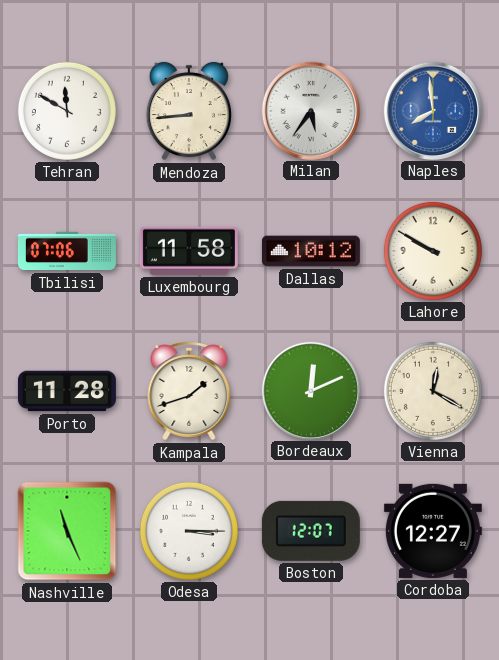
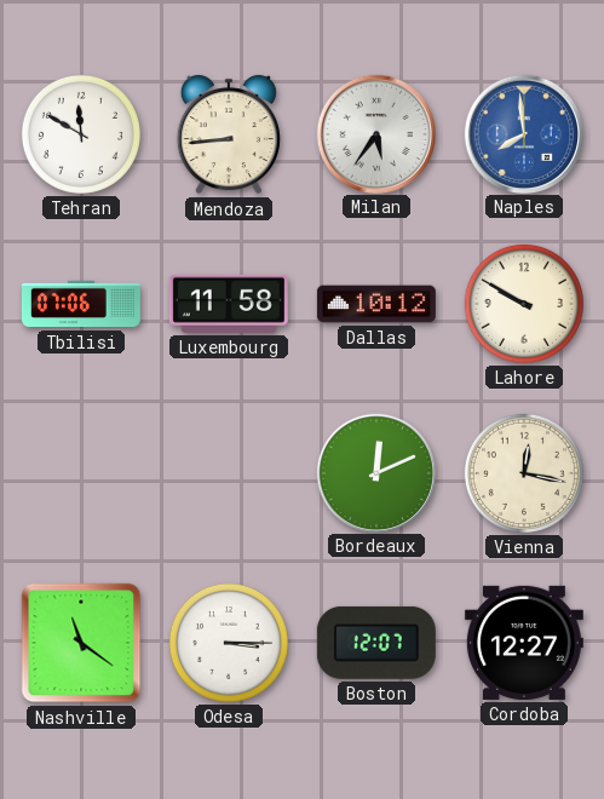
Porto: 11:28 -> none (67, 391)
Kampala: 1:42 -> none (189, 391)
Vienna: 12:20 -> 12:17 (524, 473)
Nashville: 11:26 -> 11:21 (81, 643)
